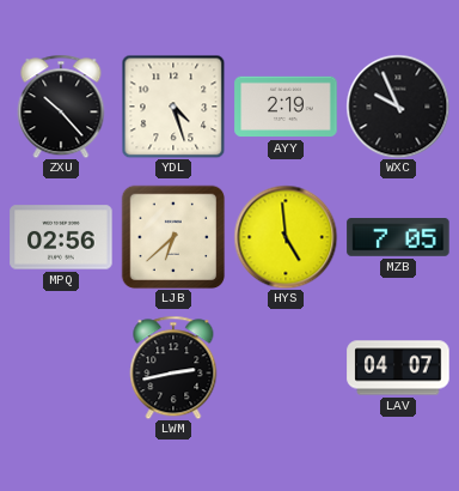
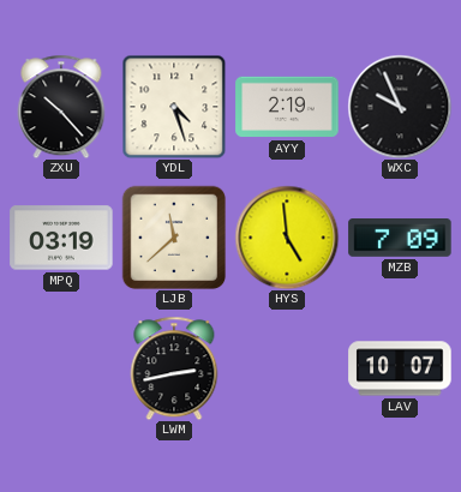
MPQ: 02:56 -> 03:19 (61, 238)
LJB: 6:38 -> 11:38 (174, 238)
MZB: 7:05 -> 7:09 (400, 239)
LAV: 04:07 -> 10:07 (400, 368)
